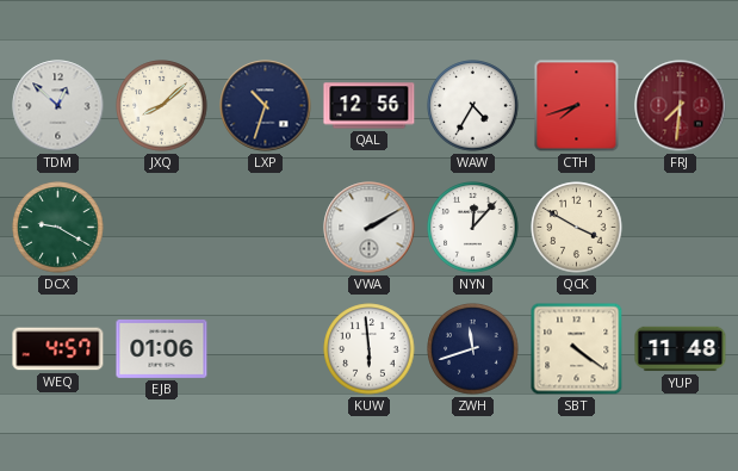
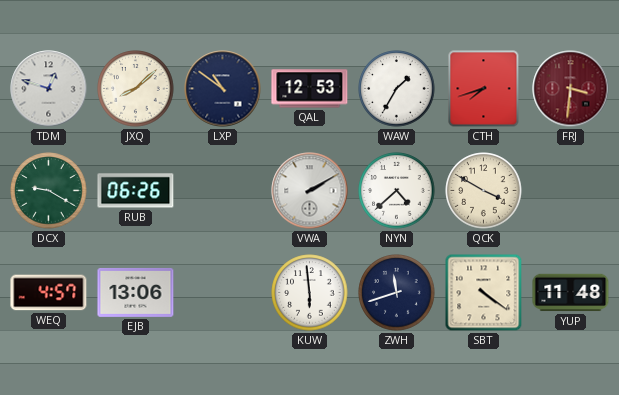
TDM: 12:52 -> 12:48 (49, 89)
LXP: 10:33 -> 10:51 (223, 89)
QAL: 12:56 -> 12:53 (310, 89)
WAW: 4:35 -> 1:35 (397, 89)
FRJ: 7:31 -> 3:31 (571, 89)
RUB: none -> 06:26 (136, 191)
NYN: 12:07 -> 4:38 (397, 191)
EJB: 01:06 -> 13:06 (136, 292)
